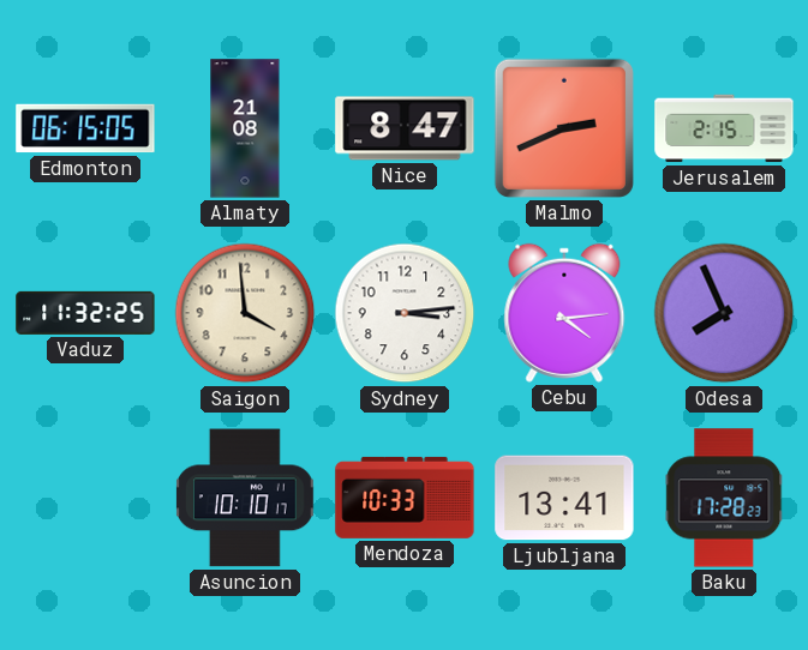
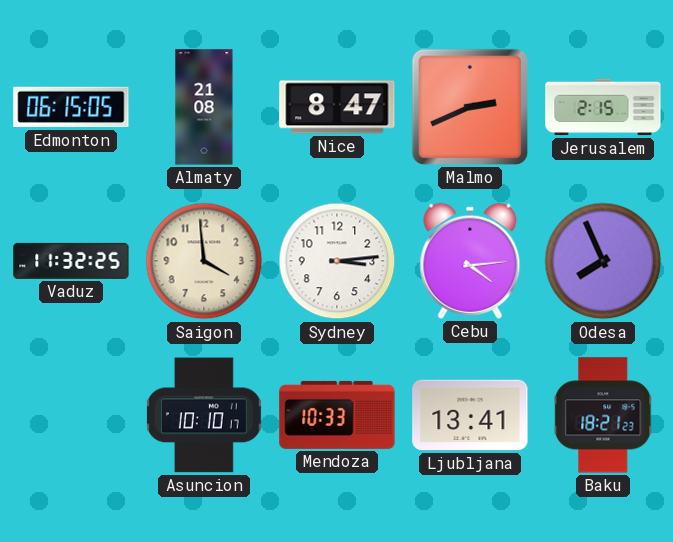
Baku: 17:28 -> 18:21 (603, 415)
